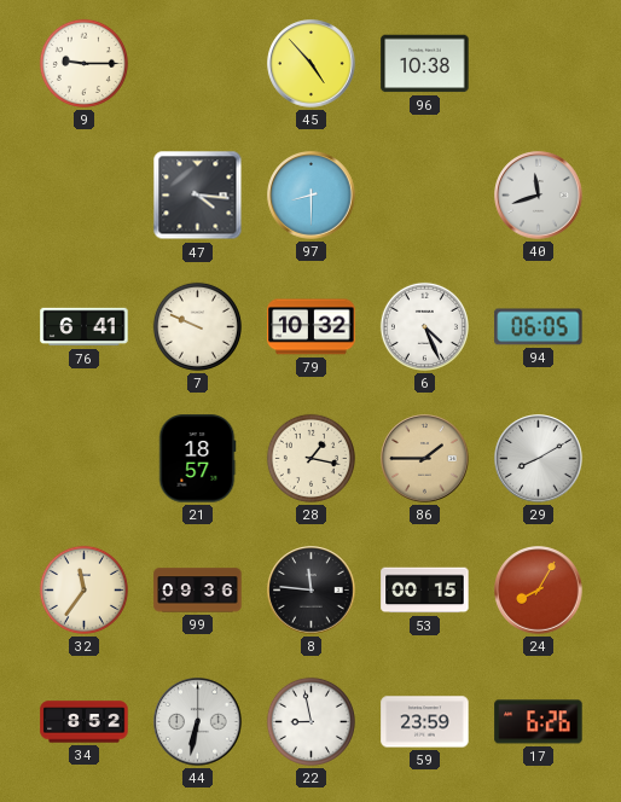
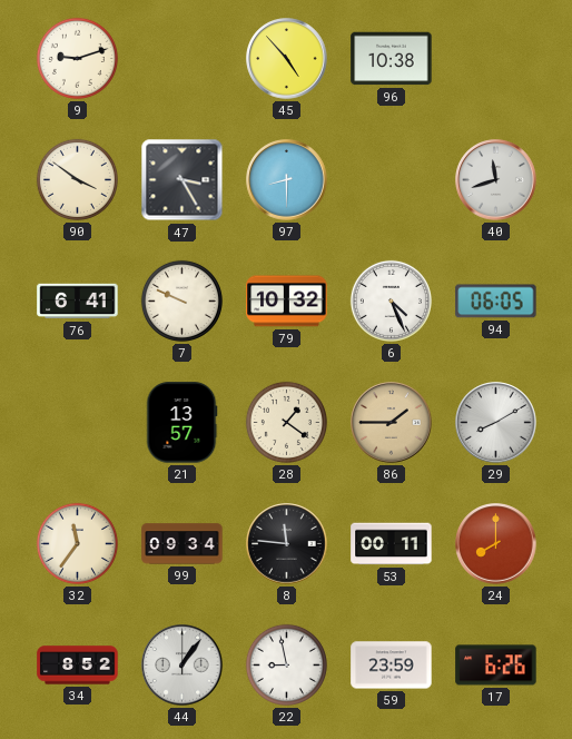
9: 9:15 -> 9:12 (77, 58)
90: none -> 3:51 (77, 179)
47: 4:16 -> 3:25 (183, 180)
21: 18:57 -> 13:57 (181, 423)
28: 1:17 -> 1:21 (286, 422)
99: 09:36 -> 09:34 (183, 544)
53: 00:15 -> 00:11 (392, 544)
24: 8:05 -> 8:00 (496, 544)
44: 6:32 -> 1:06 (183, 666)
